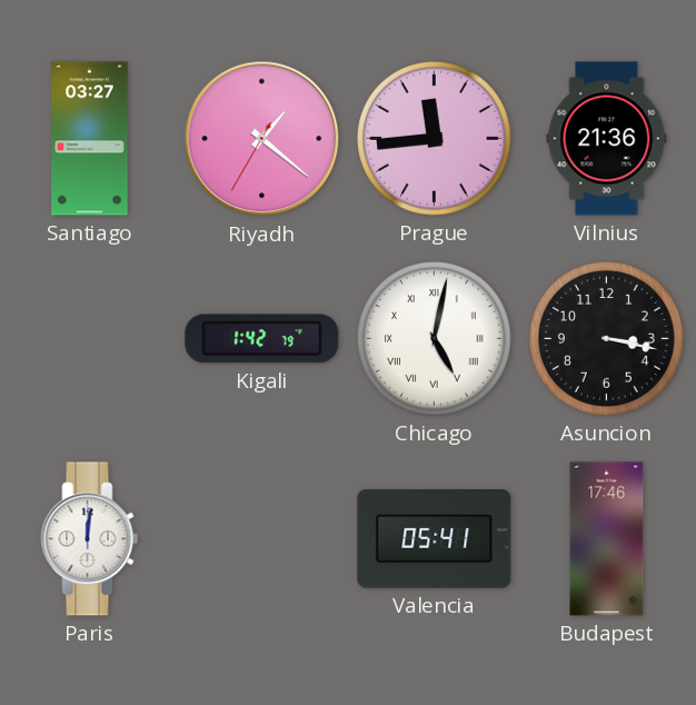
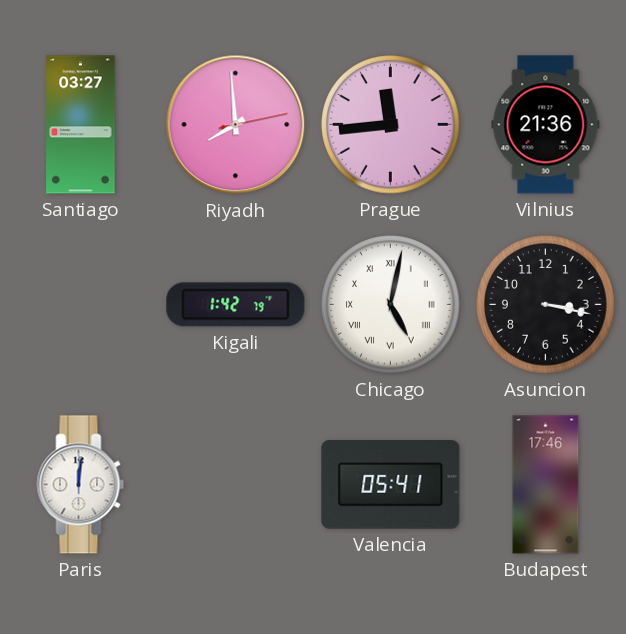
Riyadh: 1:21 -> 7:59 (236, 125)
